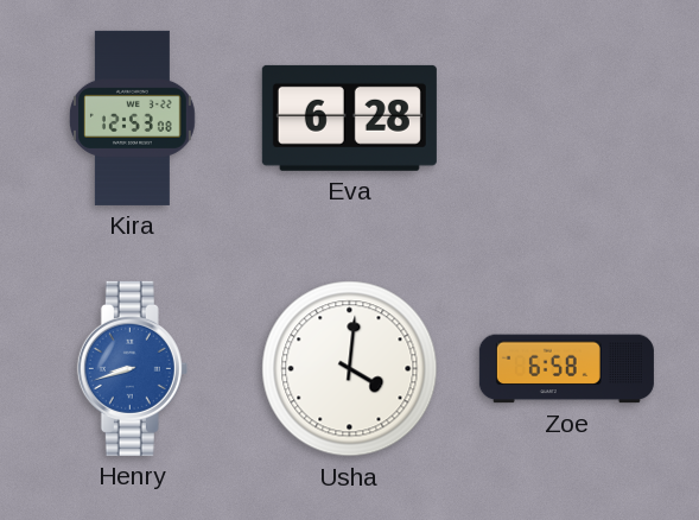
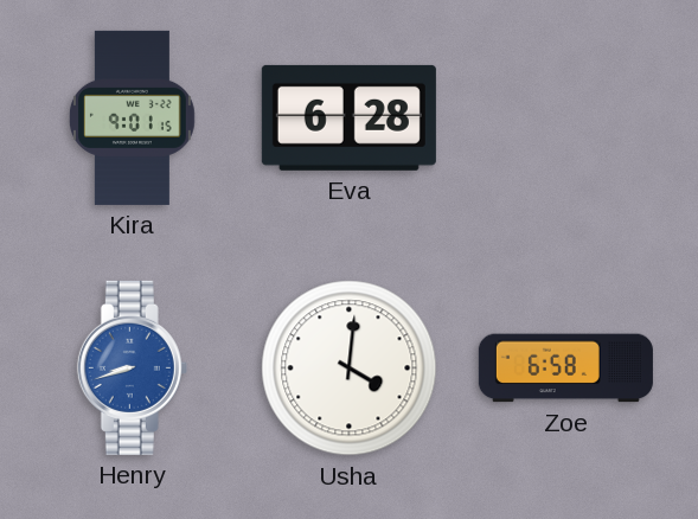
Kira: 12:53 -> 9:01 (132, 117)
